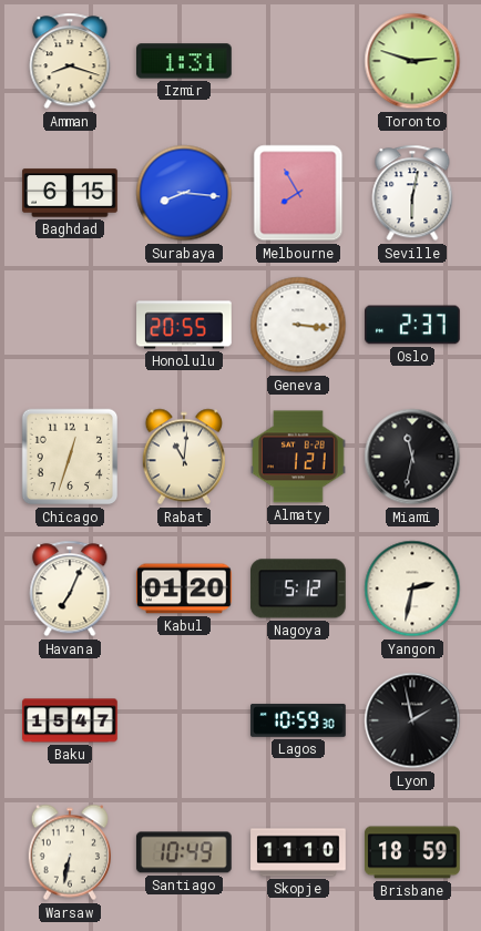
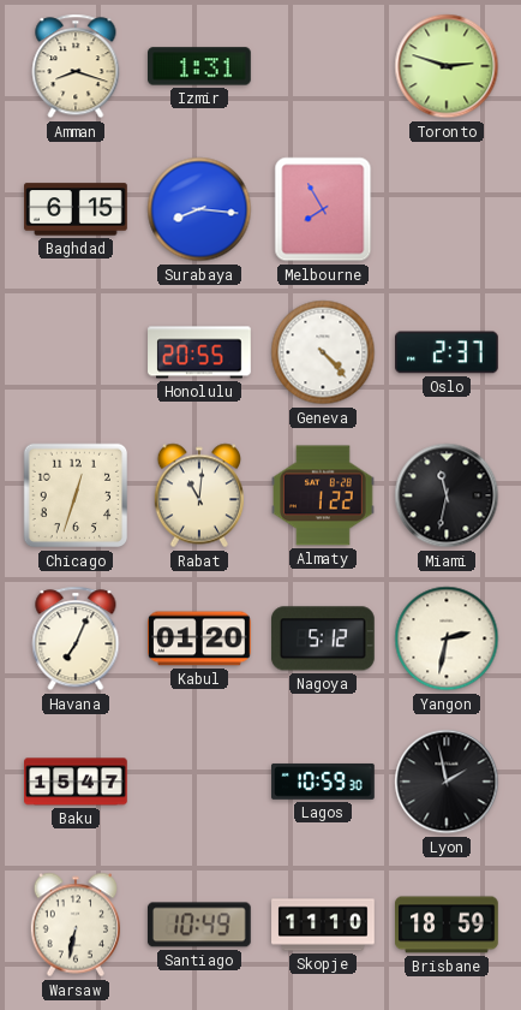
Seville: 6:02 -> none (412, 193)
Geneva: 3:16 -> 4:23 (323, 352)
Almaty: 1:21 -> 1:22 (324, 495)
